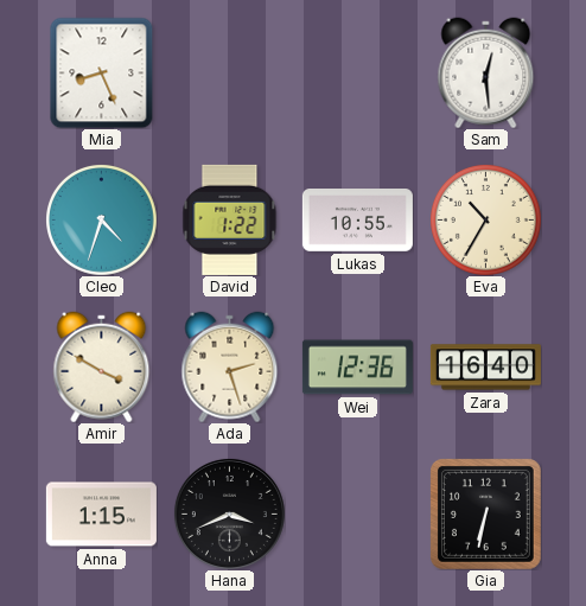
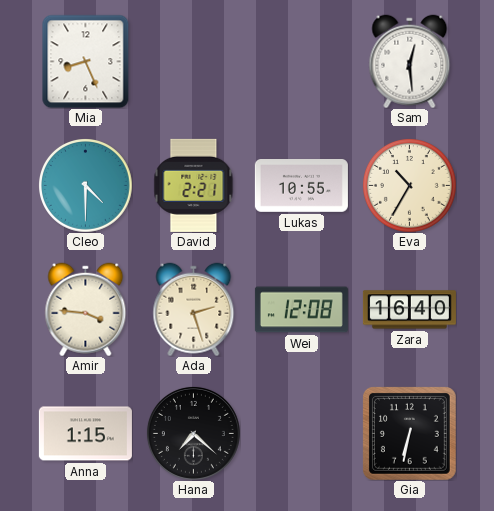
Cleo: 4:33 -> 4:30 (86, 186)
David: 1:22 -> 2:21 (194, 185)
Amir: 3:50 -> 3:46 (86, 309)
Wei: 12:36 -> 12:08 (301, 310)
Hana: 3:41 -> 7:22 (193, 433)
